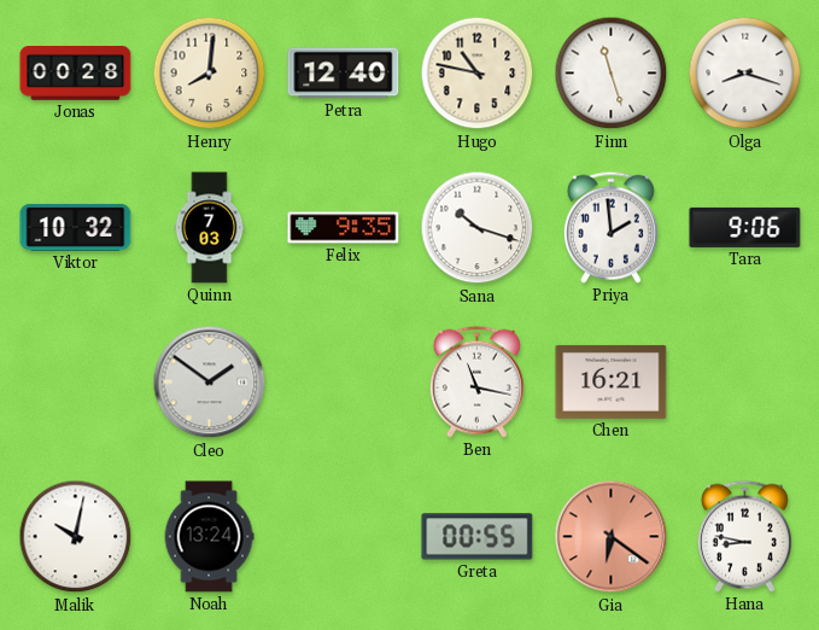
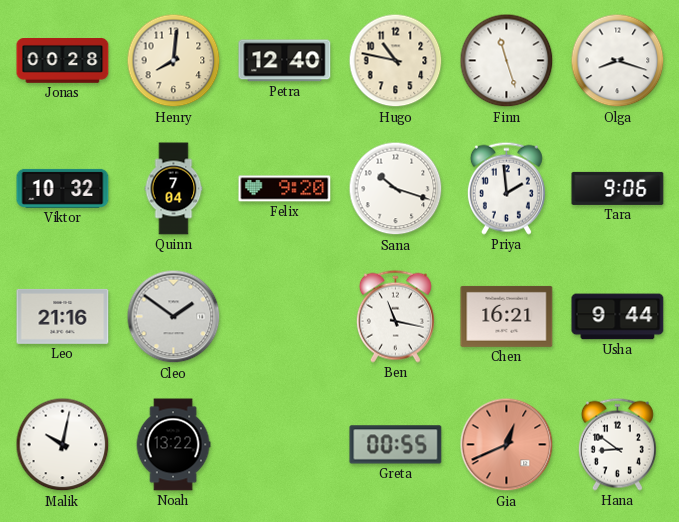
Quinn: 7:03 -> 7:04 (174, 189)
Felix: 9:35 -> 9:20 (285, 189)
Leo: none -> 21:16 (63, 316)
Usha: none -> 9:44 (618, 317)
Noah: 13:24 -> 13:22 (173, 445)
Gia: 6:21 -> 12:41 (507, 445)
Hana: 8:47 -> 8:51 (617, 444)
